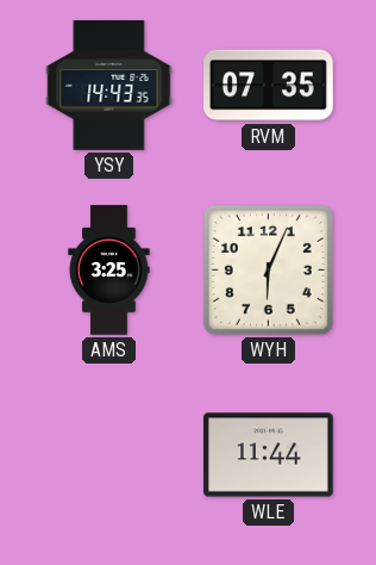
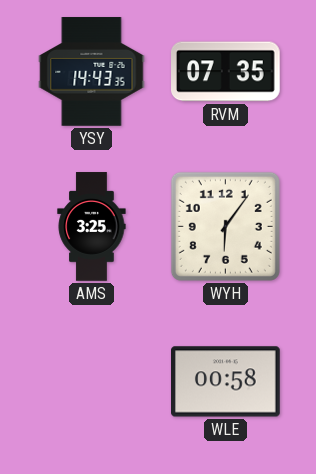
WYH: 6:04 -> 6:06 (225, 226)
WLE: 11:44 -> 00:58 (226, 382)
